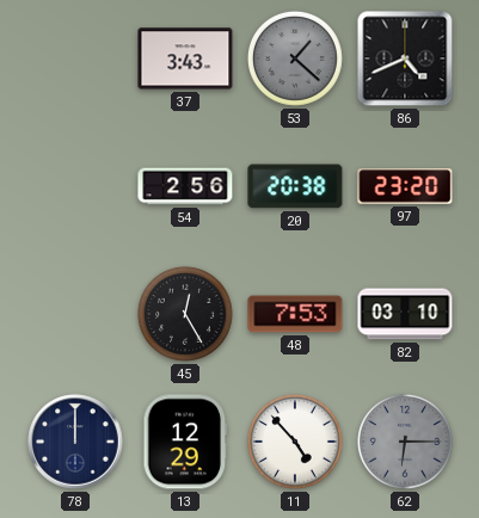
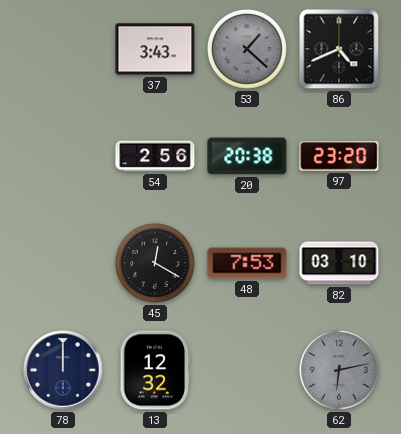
45: 12:25 -> 12:20 (155, 263)
13: 12:29 -> 12:32 (155, 370)
11: 4:53 -> none (295, 442)
62: 6:15 -> 6:13 (339, 370)
